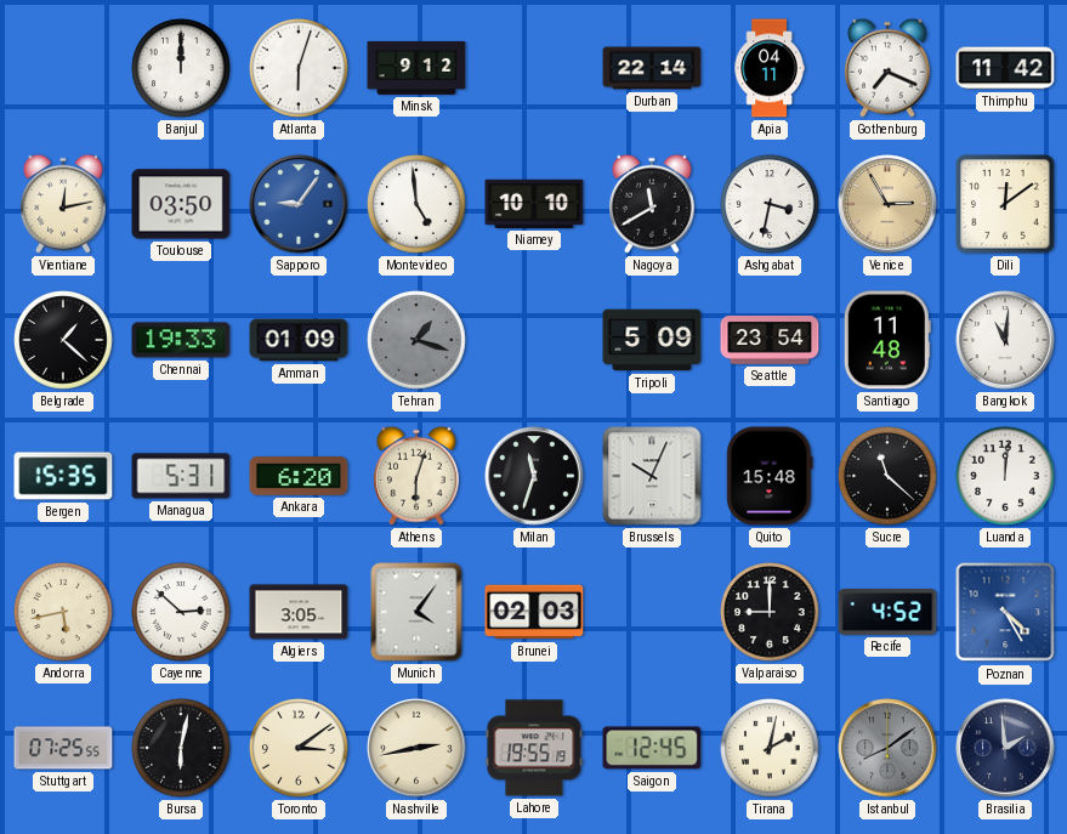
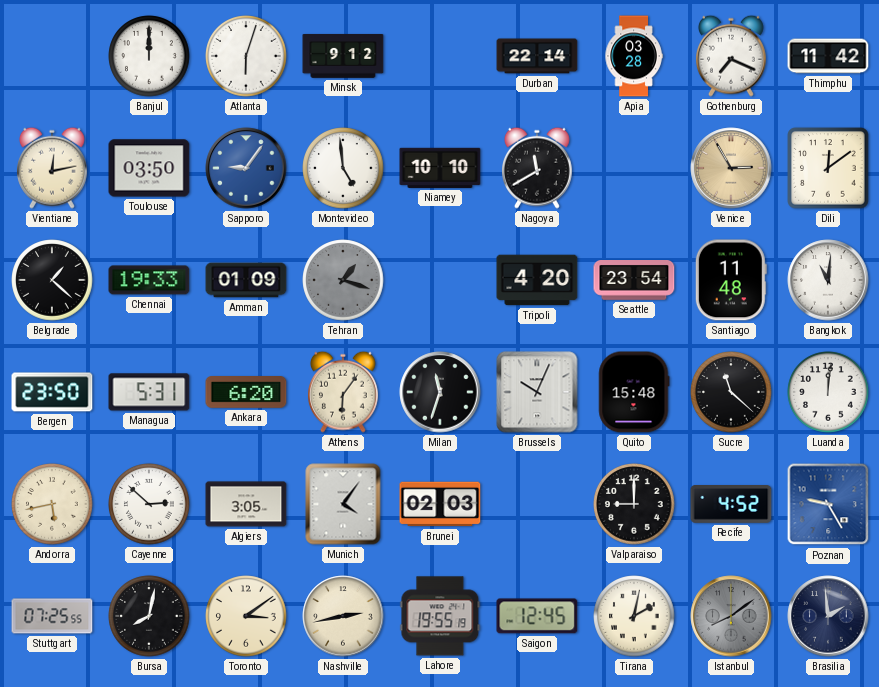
Apia: 04:11 -> 03:28 (634, 56)
Ashgabat: 3:32 -> none (770, 204)
Tripoli: 5:09 -> 4:20 (537, 280)
Bergen: 15:35 -> 23:50 (52, 392)
Athens: 6:03 -> 6:06 (344, 392)
Poznan: 4:25 -> 9:25 (828, 504)
Bursa: 6:02 -> 8:02 (149, 616)
